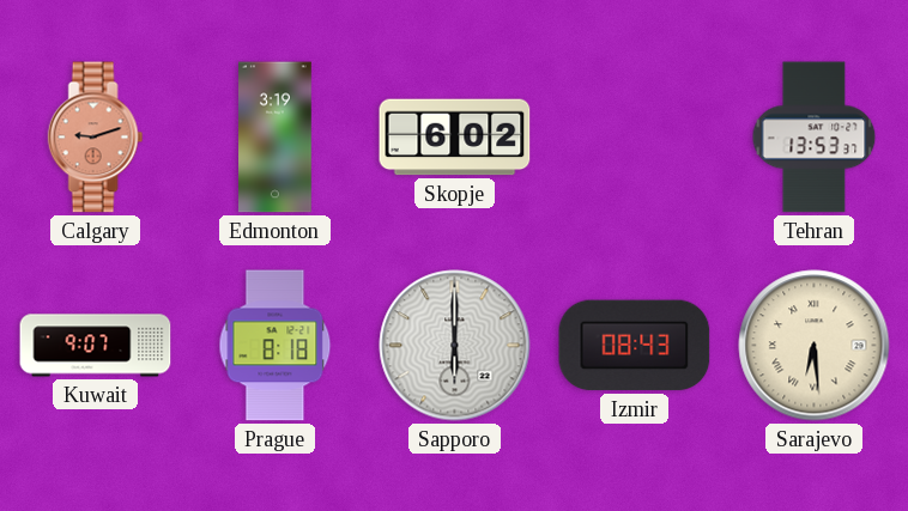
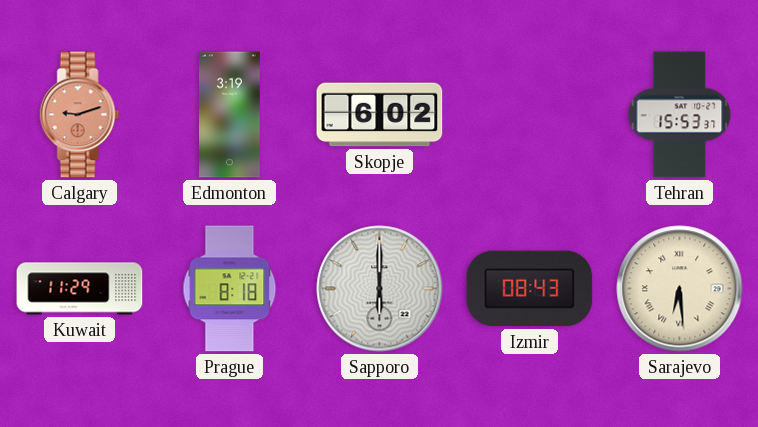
Tehran: 13:53 -> 15:53 (680, 115)
Kuwait: 9:07 -> 11:29 (80, 289)
